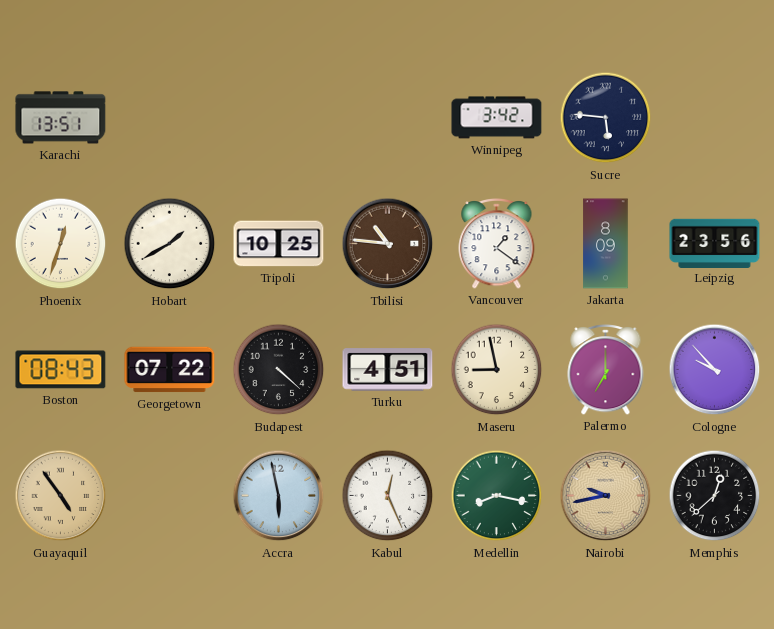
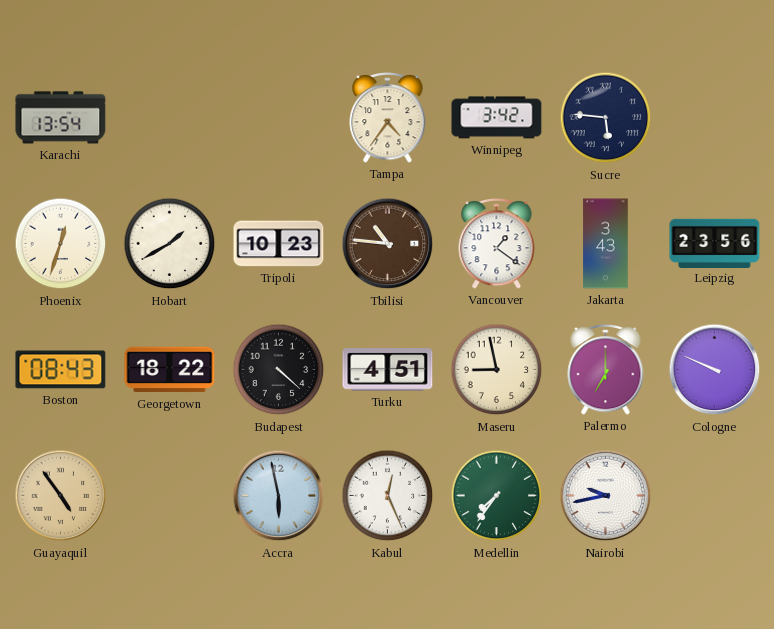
Karachi: 13:51 -> 13:54 (61, 118)
Tampa: none -> 4:36 (388, 118)
Tripoli: 10:25 -> 10:23 (279, 244)
Jakarta: 8:09 -> 3:43 (606, 244)
Georgetown: 07:22 -> 18:22 (170, 370)
Cologne: 9:53 -> 9:49 (715, 370)
Medellin: 8:17 -> 7:36 (497, 496)
Nairobi dial: champagne -> white (606, 496)
Memphis: 12:38 -> none (715, 496)
